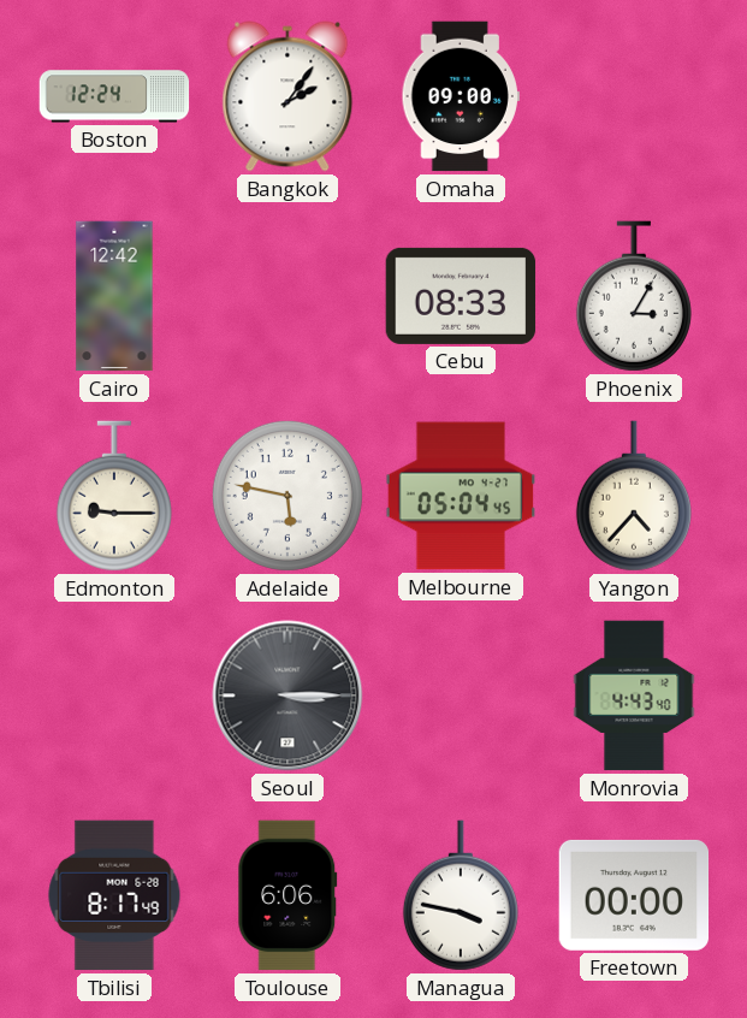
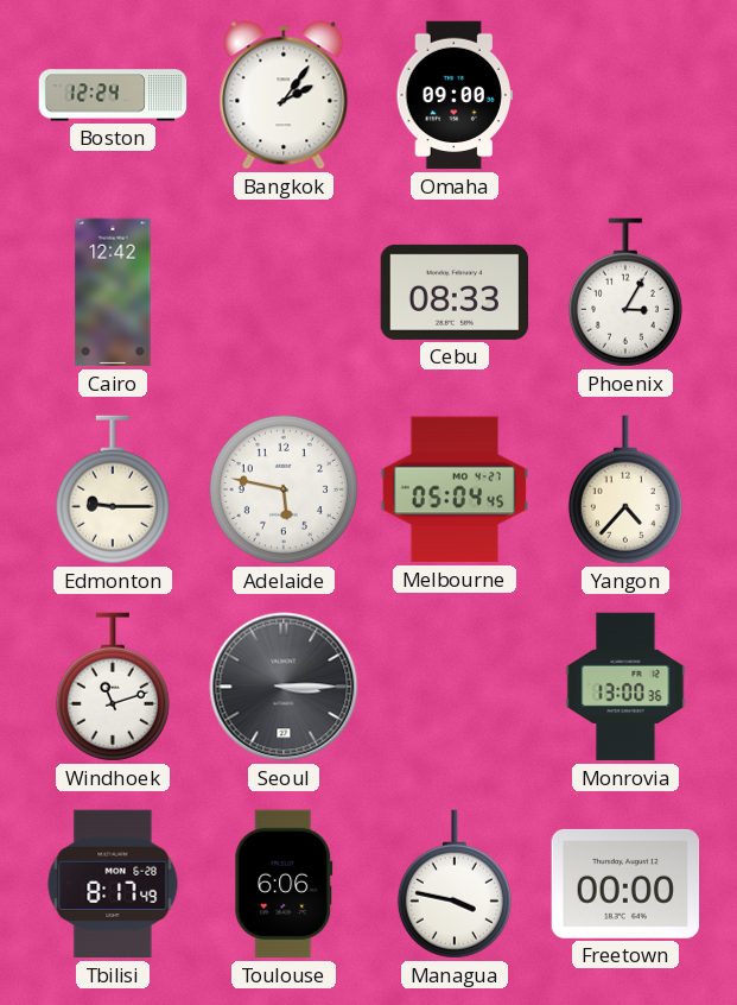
Windhoek: none -> 11:12 (113, 687)
Monrovia: 4:43 -> 13:00 (625, 687)
